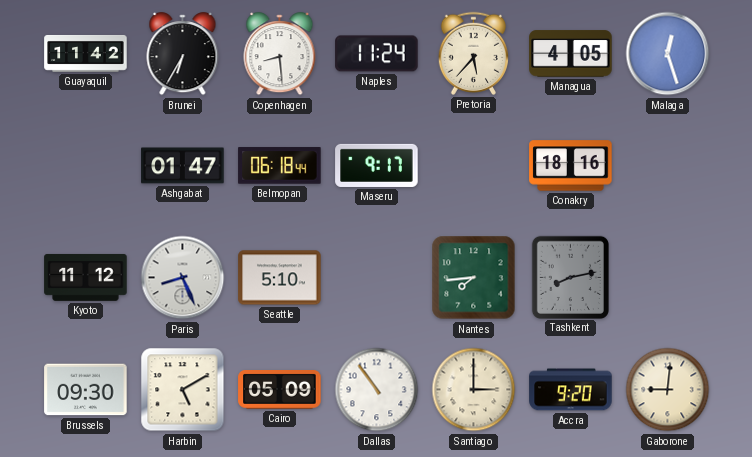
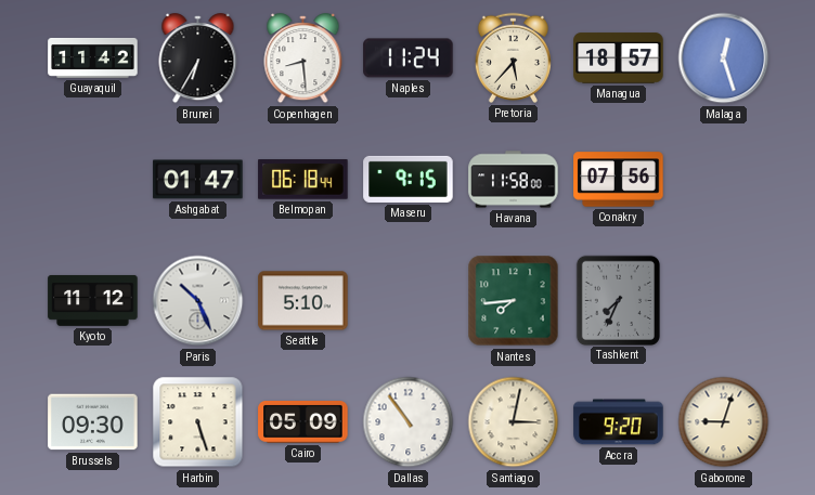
Managua: 4:05 -> 18:57 (619, 58)
Maseru: 9:17 -> 9:15 (409, 179)
Havana: none -> 11:58 (514, 180)
Conakry: 18:16 -> 07:56 (619, 180)
Paris: 8:26 -> 10:26 (198, 301)
Tashkent: 8:13 -> 7:34 (618, 300)
Harbin: 5:10 -> 5:27 (198, 422)
Santiago: 3:00 -> 3:02 (514, 422)
Gaborone: 9:01 -> 9:03 (724, 422)
